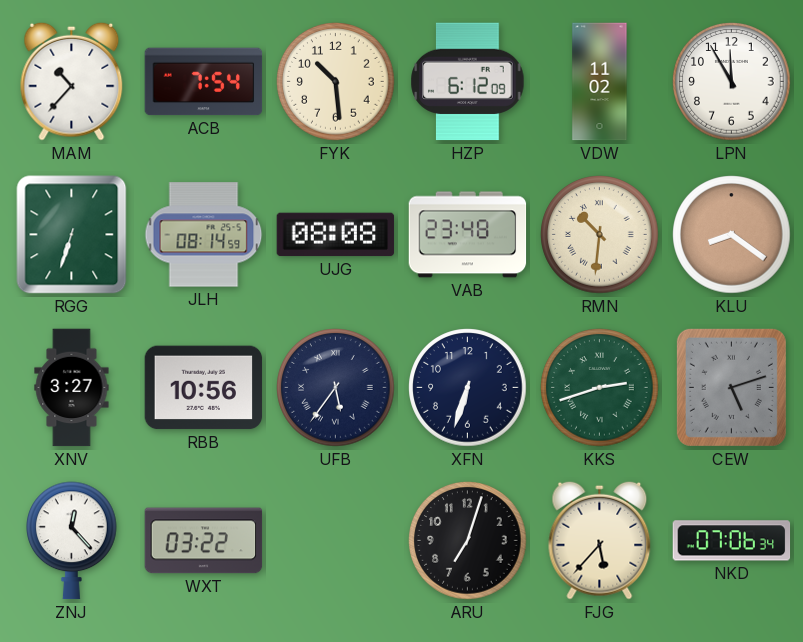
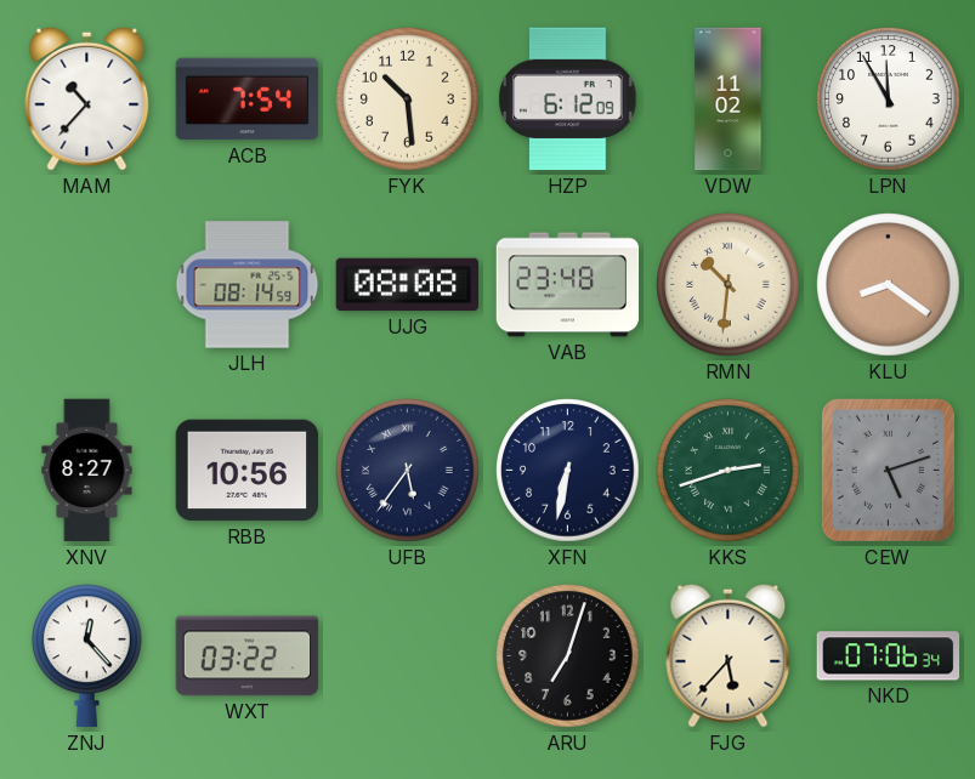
RGG: 6:33 -> none (72, 235)
XNV: 3:27 -> 8:27 (87, 471)
XFN: 6:33 -> 6:32 (568, 471)
